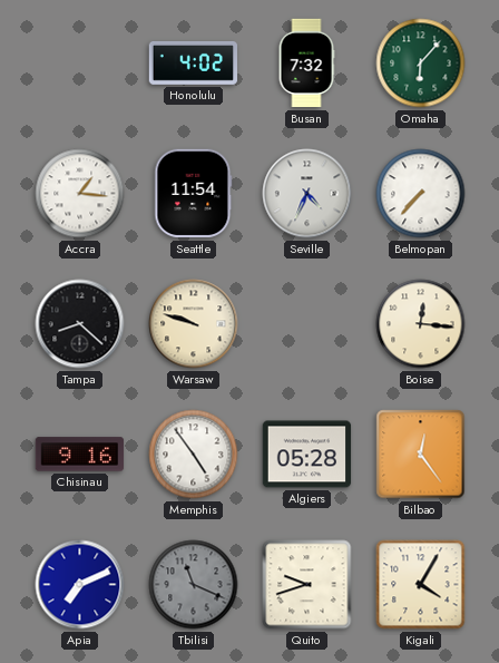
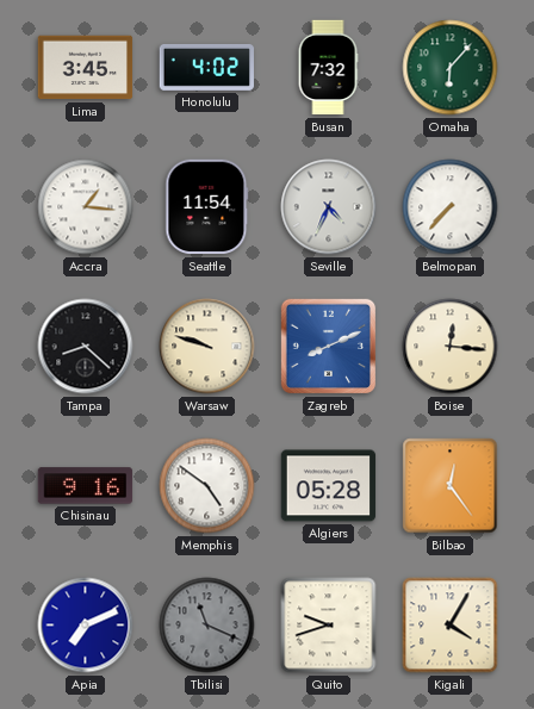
Lima: none -> 3:45 (86, 68)
Zagreb: none -> 8:11 (329, 347)
Memphis: 4:54 -> 4:51 (207, 486)
